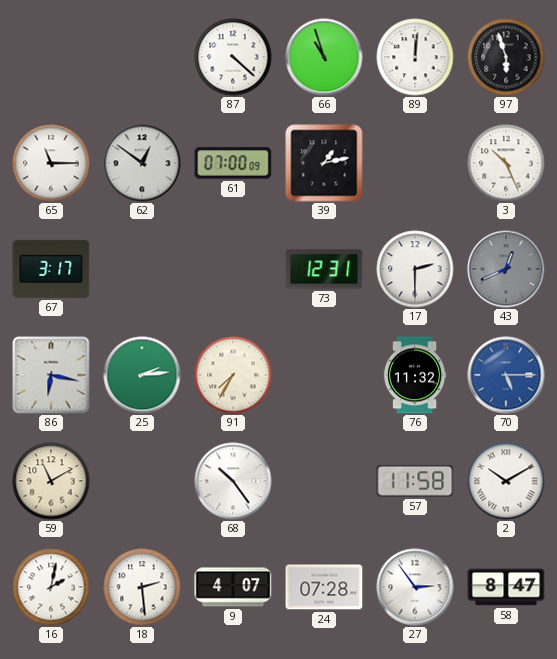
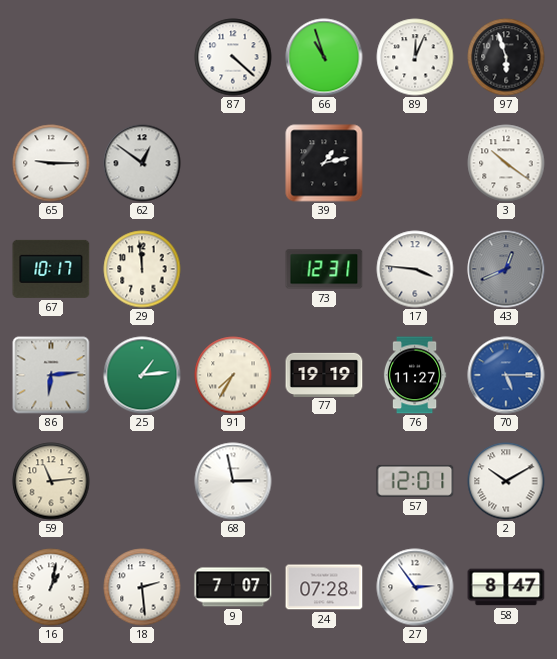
89: 12:01 -> 12:04 (415, 57)
65: 11:15 -> 9:15 (51, 163)
61: 07:00 -> none (233, 163)
3: 10:26 -> 10:21 (506, 163)
67: 3:17 -> 10:17 (51, 269)
29: none -> 11:59 (142, 269)
17: 2:30 -> 3:46 (415, 269)
86: 6:17 -> 6:14 (51, 375)
25: 2:14 -> 1:14 (142, 375)
77: none -> 19:19 (324, 374)
76: 11:32 -> 11:27 (415, 375)
59: 11:10 -> 11:14 (51, 481)
68: 10:24 -> 2:58 (233, 481)
57: 11:58 -> 12:01 (415, 481)
16: 2:02 -> 1:02 (51, 587)
9: 4:07 -> 7:07 (233, 587)
